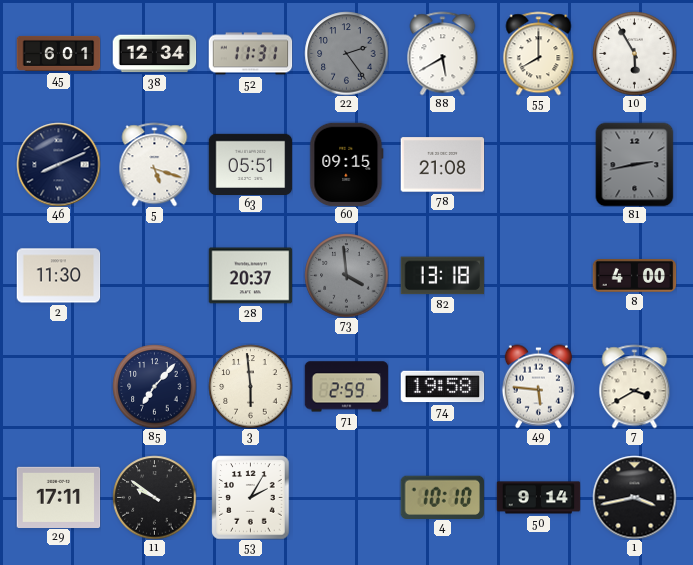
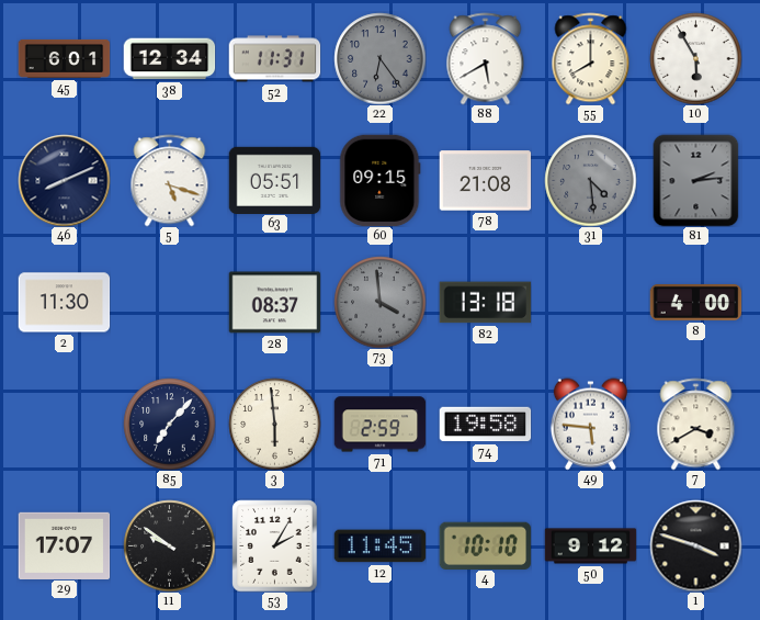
22: 2:24 -> 6:24 (379, 58)
31: none -> 4:29 (590, 180)
81: 2:43 -> 2:14 (696, 180)
28: 20:37 -> 08:37 (274, 303)
29: 17:11 -> 17:07 (64, 545)
12: none -> 11:45 (379, 546)
50: 9:14 -> 9:12 (590, 546)
1: 3:43 -> 3:48 (695, 545)
